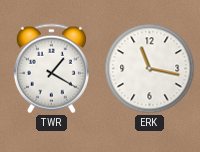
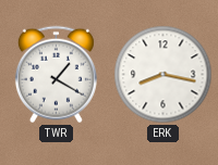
ERK: 11:17 -> 8:17 (163, 75)
